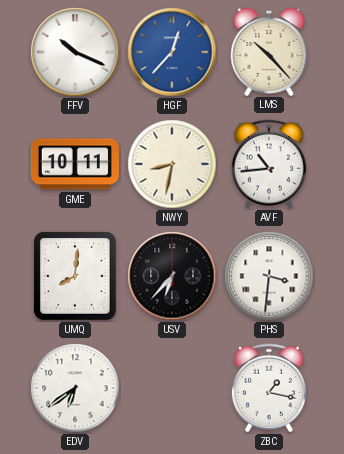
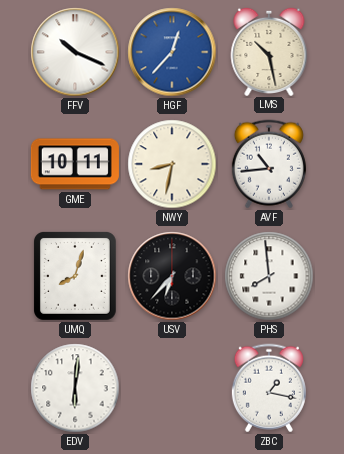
LMS: 10:23 -> 10:28 (269, 51)
UMQ: 8:01 -> 8:03 (75, 276)
PHS: 3:31 -> 7:59 (269, 276)
EDV: 6:39 -> 6:01 (75, 388)
